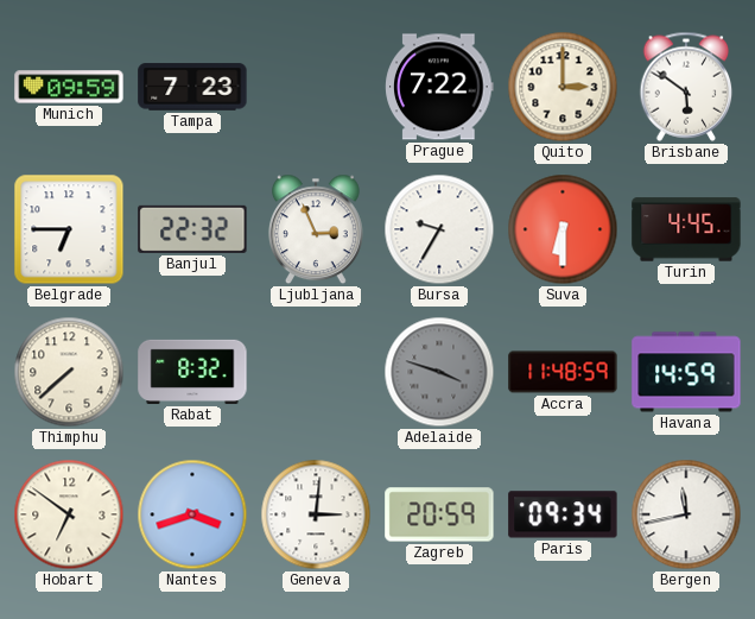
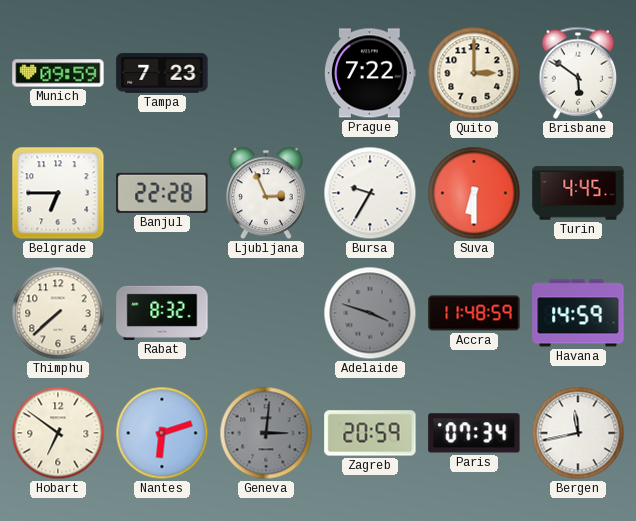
Banjul: 22:32 -> 22:28 (162, 193)
Nantes: 3:42 -> 6:12 (162, 433)
Geneva dial: white -> grey (266, 433)
Paris: 09:34 -> 07:34 (474, 433)
